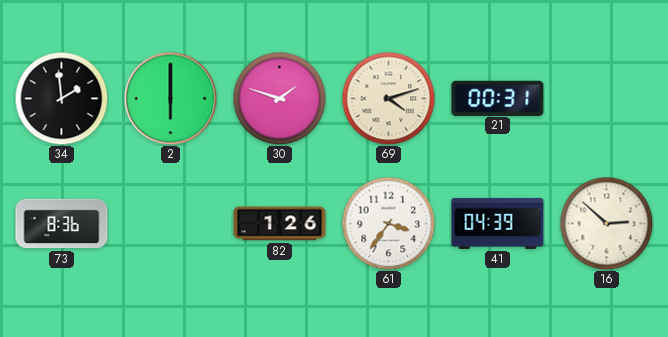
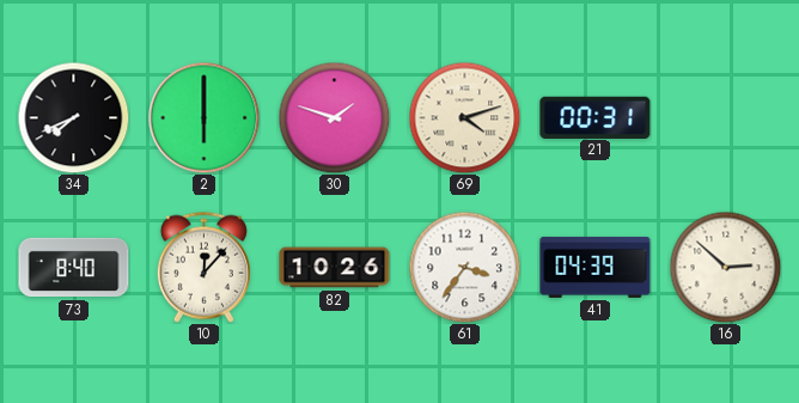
34: 1:59 -> 7:41 (73, 117)
73: 8:36 -> 8:40 (74, 268)
10: none -> 12:07 (203, 267)
82: 1:26 -> 10:26 (335, 268)
